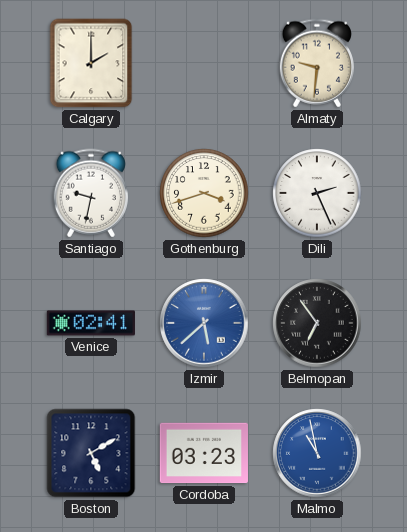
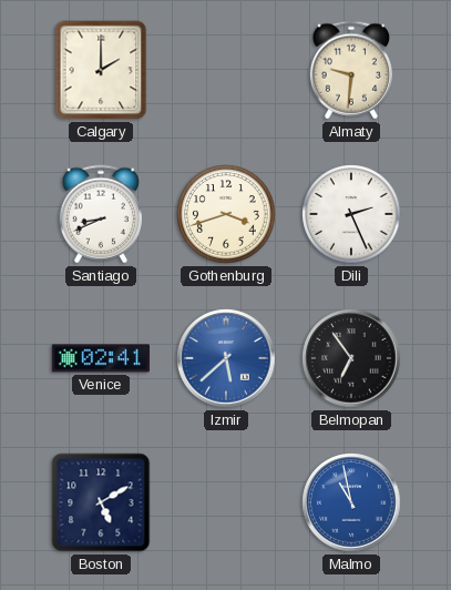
Santiago: 9:32 -> 8:41 (101, 214)
Cordoba: 03:23 -> none (203, 453)
